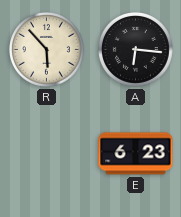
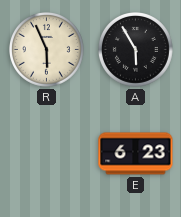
R: 5:53 -> 5:56 (47, 50)
A: 6:16 -> 5:55 (136, 50)
